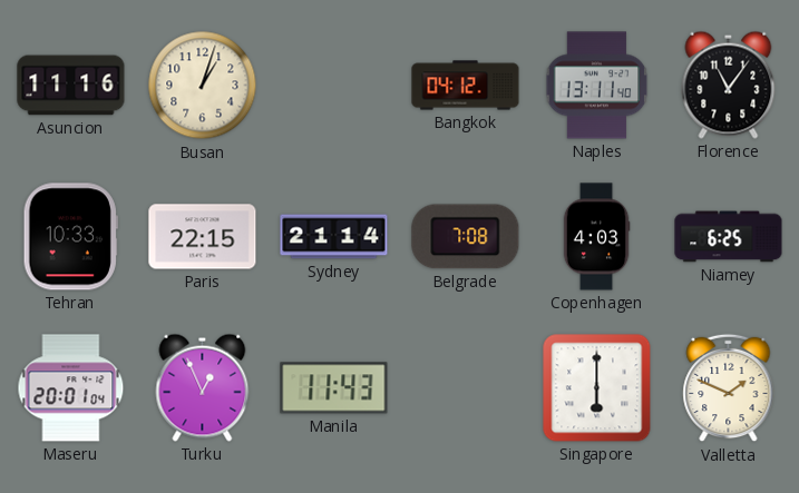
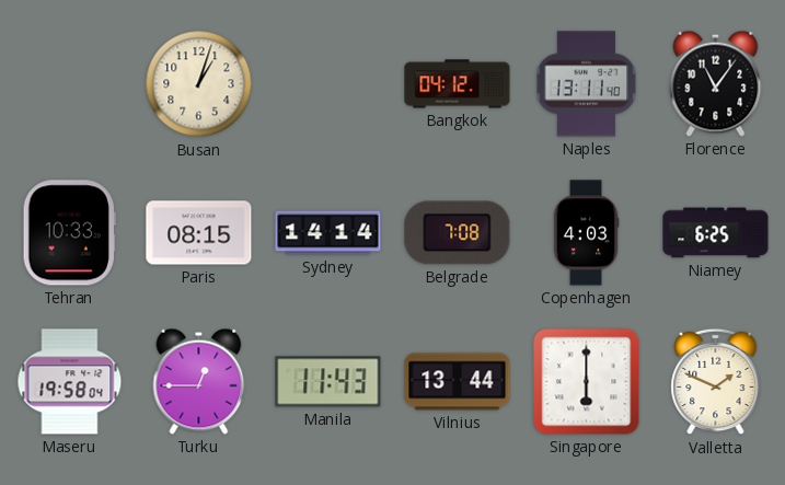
Asuncion: 11:16 -> none (71, 86)
Paris: 22:15 -> 08:15 (199, 233)
Sydney: 21:14 -> 14:14 (328, 233)
Maseru: 20:01 -> 19:58 (70, 382)
Turku: 12:56 -> 12:45 (199, 381)
Vilnius: none -> 13:44 (458, 382)
